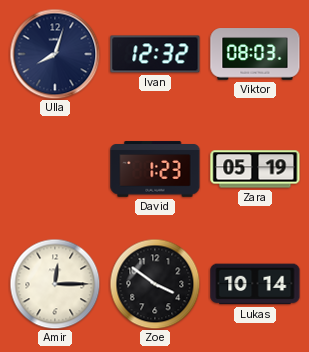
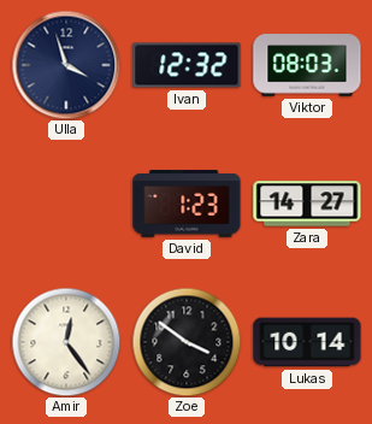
Ulla: 8:03 -> 3:57 (66, 65)
Zara: 05:19 -> 14:27 (307, 204)
Amir: 12:15 -> 12:24 (66, 342)
